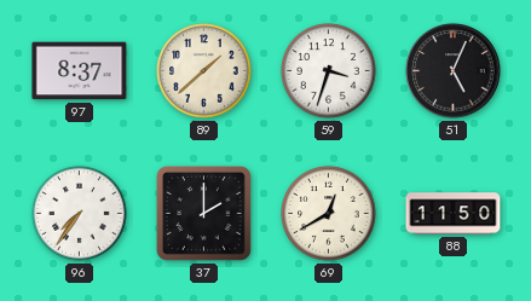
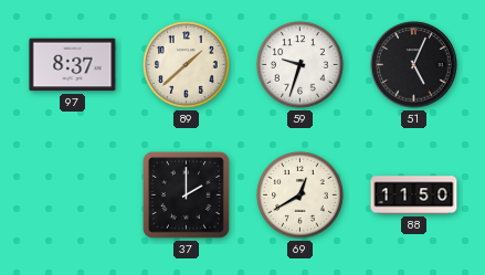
59: 3:33 -> 9:33 (301, 65)
96: 7:36 -> none (80, 214)
